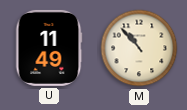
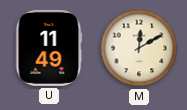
M: 10:53 -> 12:10 (139, 48)
